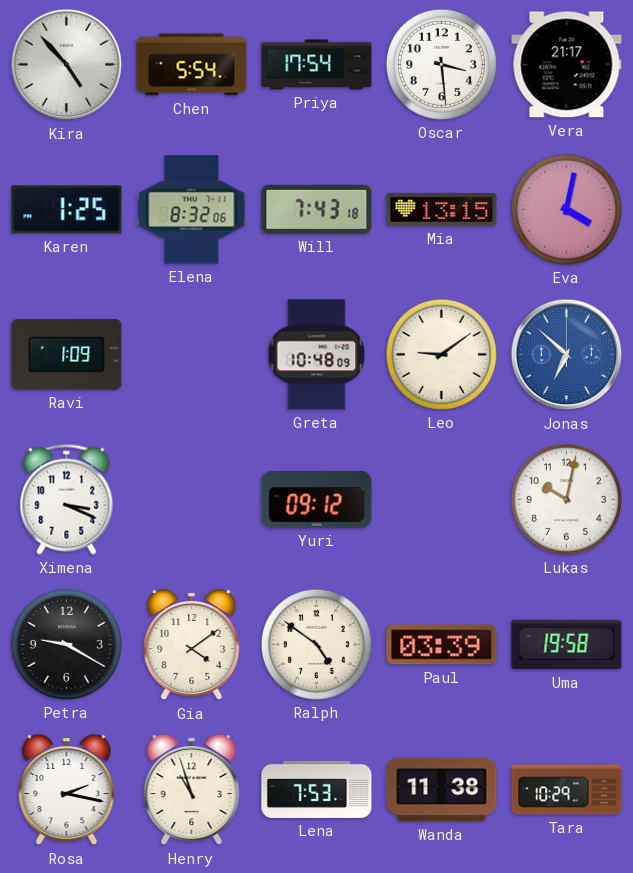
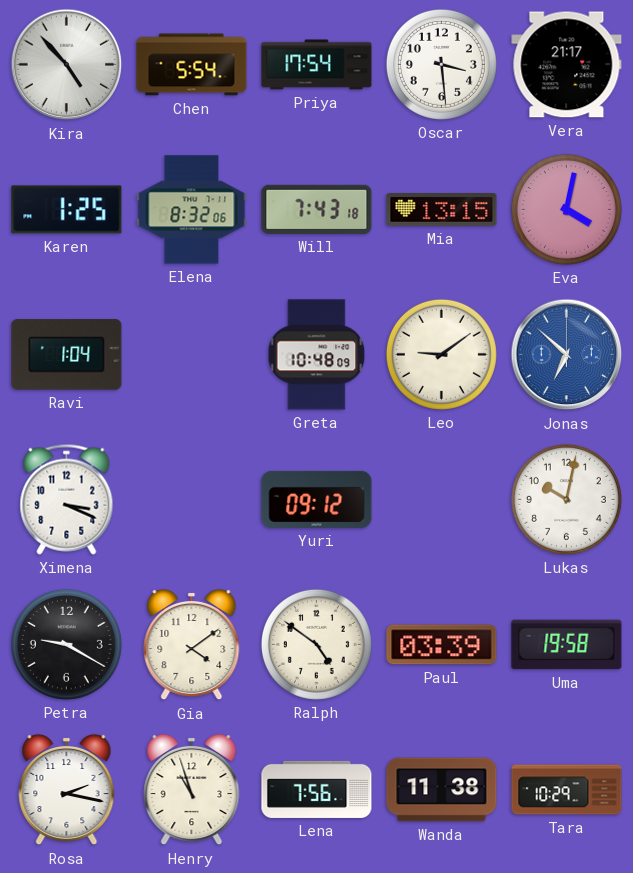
Ravi: 1:09 -> 1:04 (67, 355)
Lena: 7:53 -> 7:56 (317, 789)
